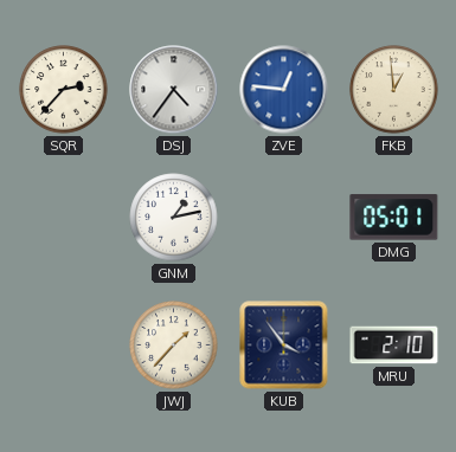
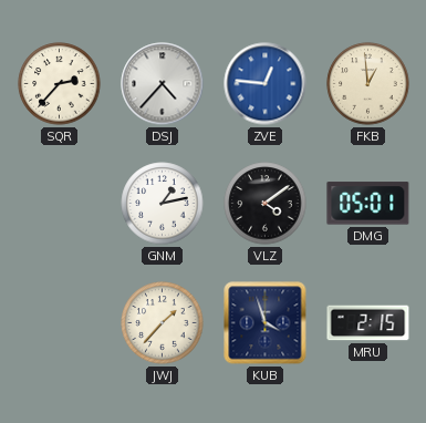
DSJ: 4:36 -> 4:37 (163, 84)
VLZ: none -> 4:09 (266, 204)
KUB: 3:54 -> 3:57 (266, 323)
MRU: 2:10 -> 2:15 (368, 323)
